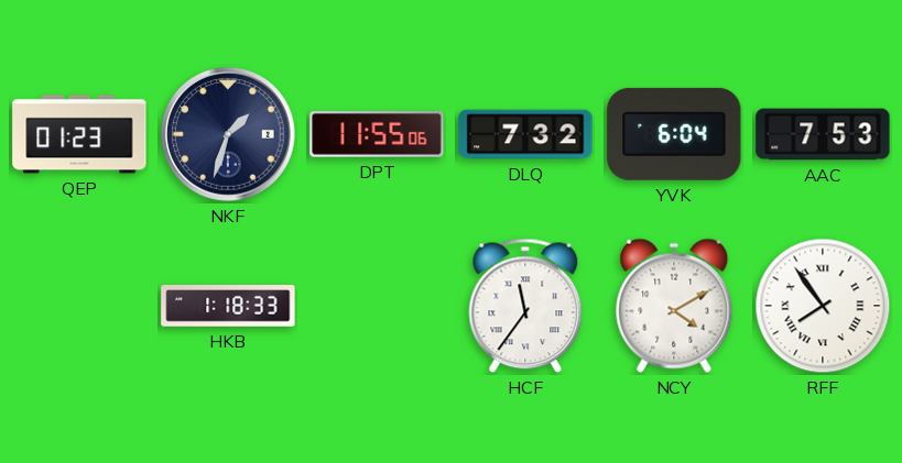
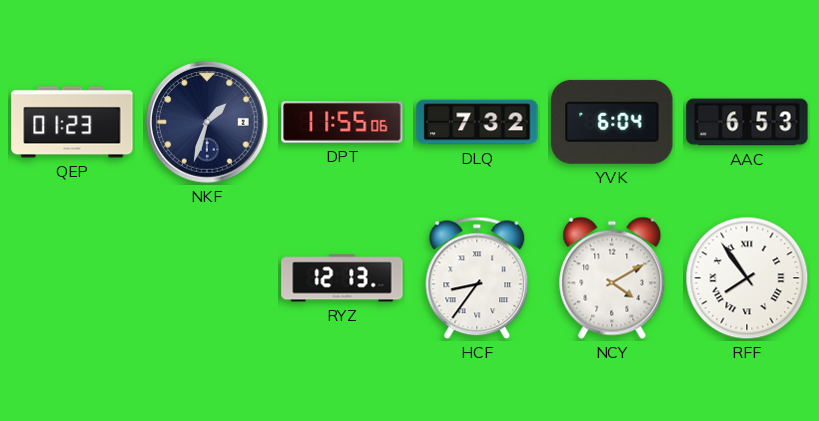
AAC: 7:53 -> 6:53 (747, 122)
HKB: 1:18 -> none (228, 306)
RYZ: none -> 12:13 (342, 278)
HCF: 11:36 -> 8:36 (477, 278)
